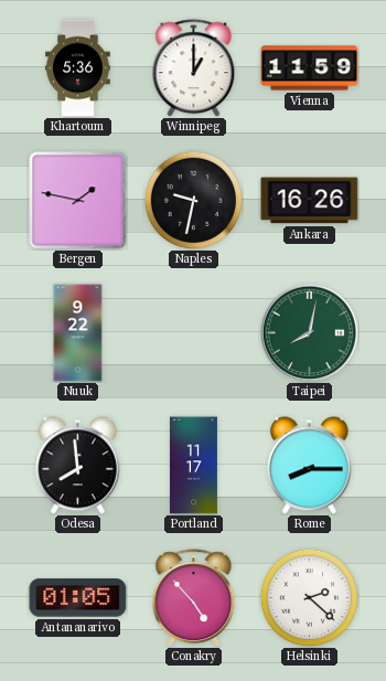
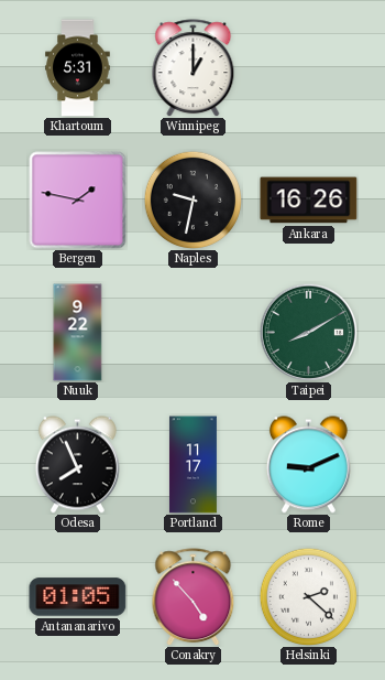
Khartoum: 5:36 -> 5:31 (78, 68)
Vienna: 11:59 -> none (310, 68)
Taipei: 8:02 -> 8:10 (308, 332)
Odesa: 7:59 -> 7:56 (77, 465)
Rome: 8:15 -> 9:11 (308, 465)
